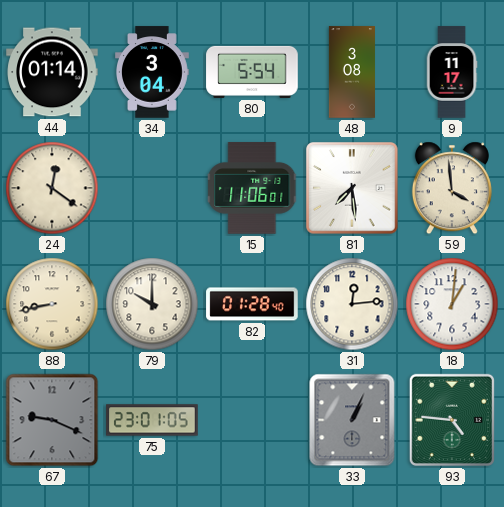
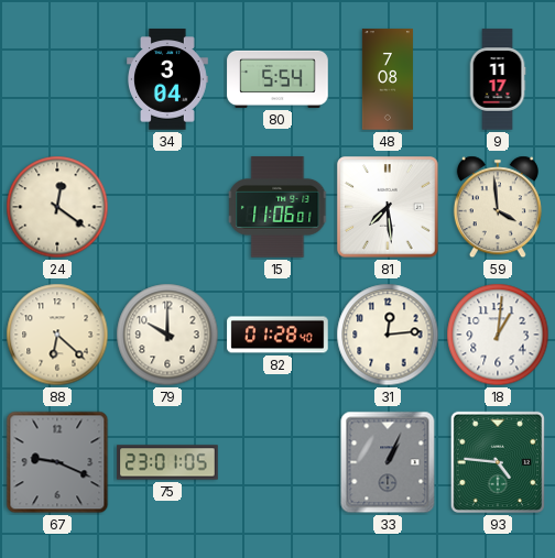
44: 01:14 -> none (52, 72)
48: 3:08 -> 7:08 (388, 79)
88: 8:43 -> 6:22 (57, 335)
